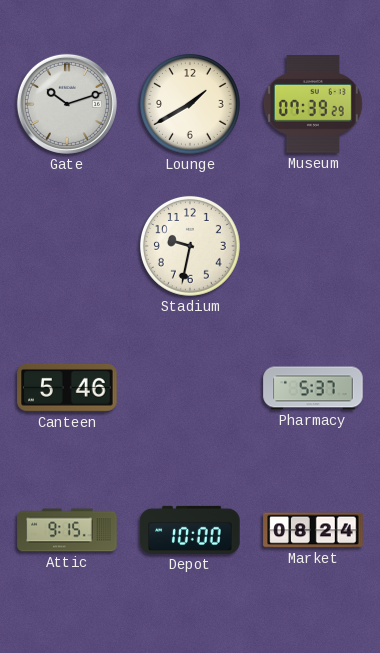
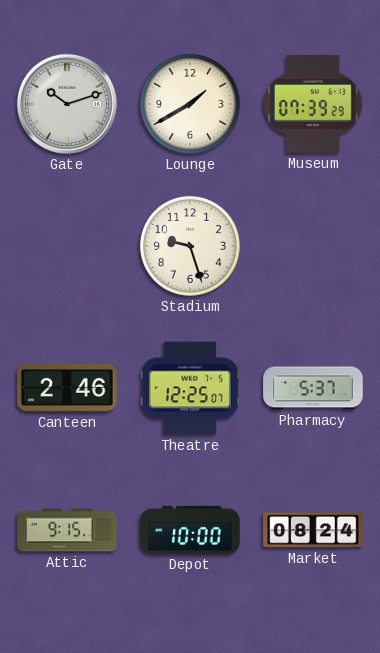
Stadium: 9:32 -> 9:27 (190, 246)
Canteen: 5:46 -> 2:46 (67, 388)
Theatre: none -> 12:25 (190, 388)
